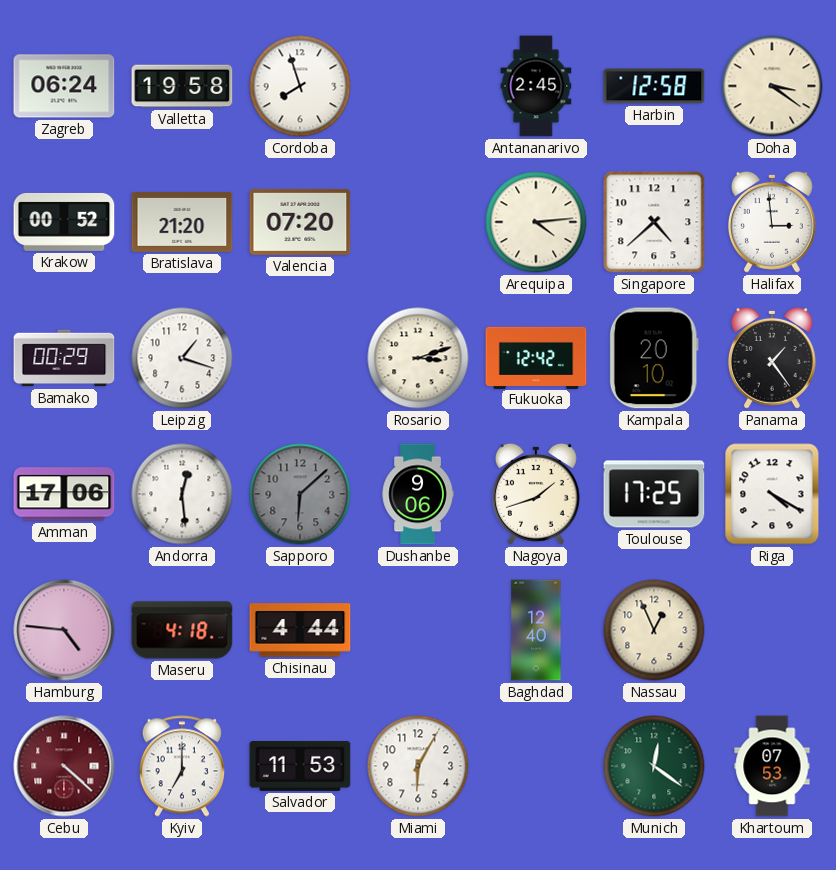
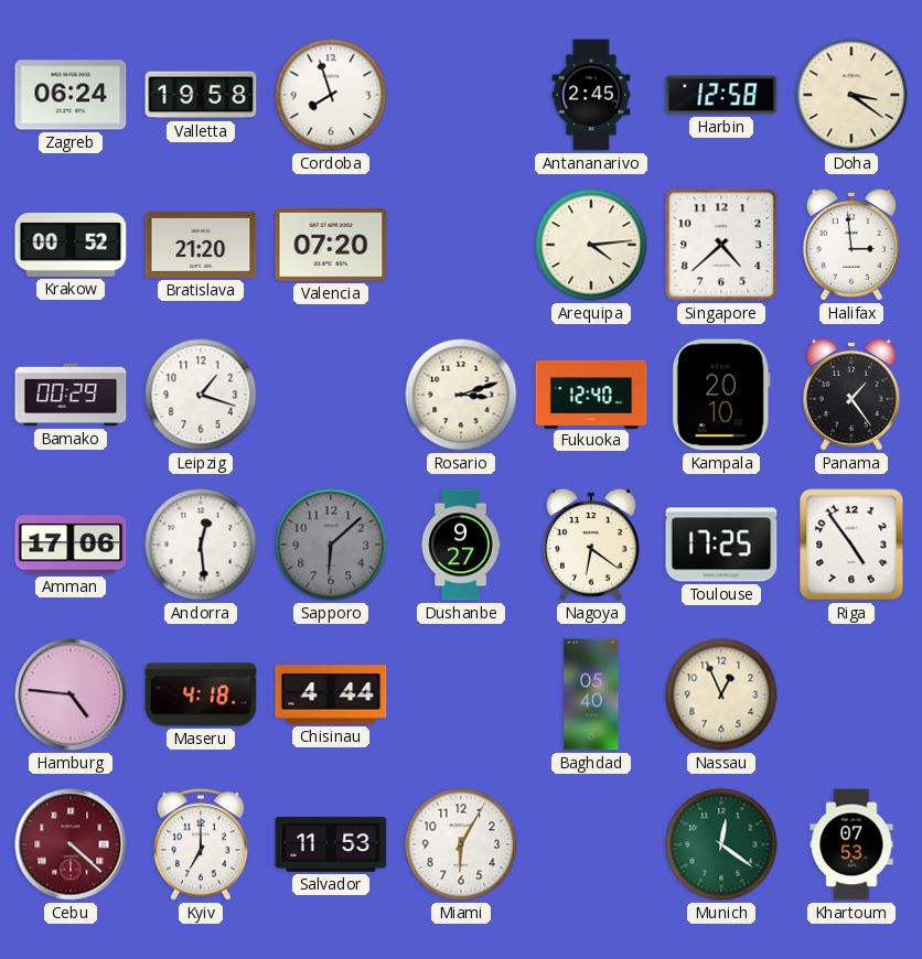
Fukuoka: 12:42 -> 12:40 (591, 394)
Dushanbe: 9:06 -> 9:27 (461, 545)
Nagoya: 1:42 -> 6:21 (591, 545)
Riga: 4:20 -> 4:54 (851, 545)
Baghdad: 12:40 -> 05:40 (591, 694)
